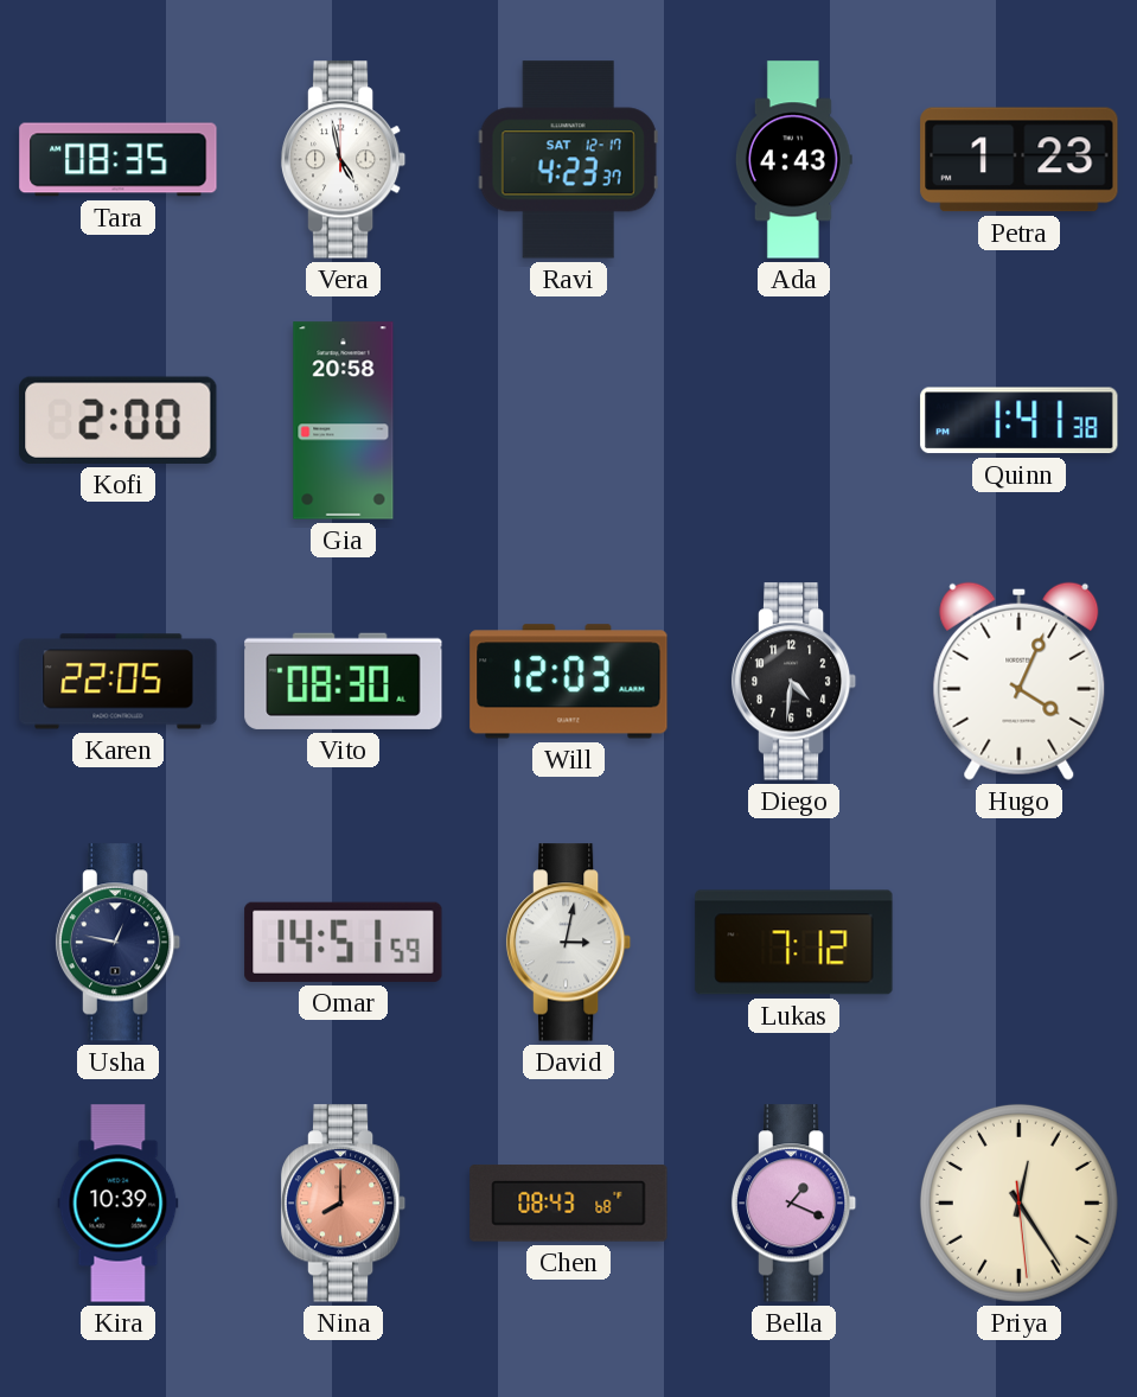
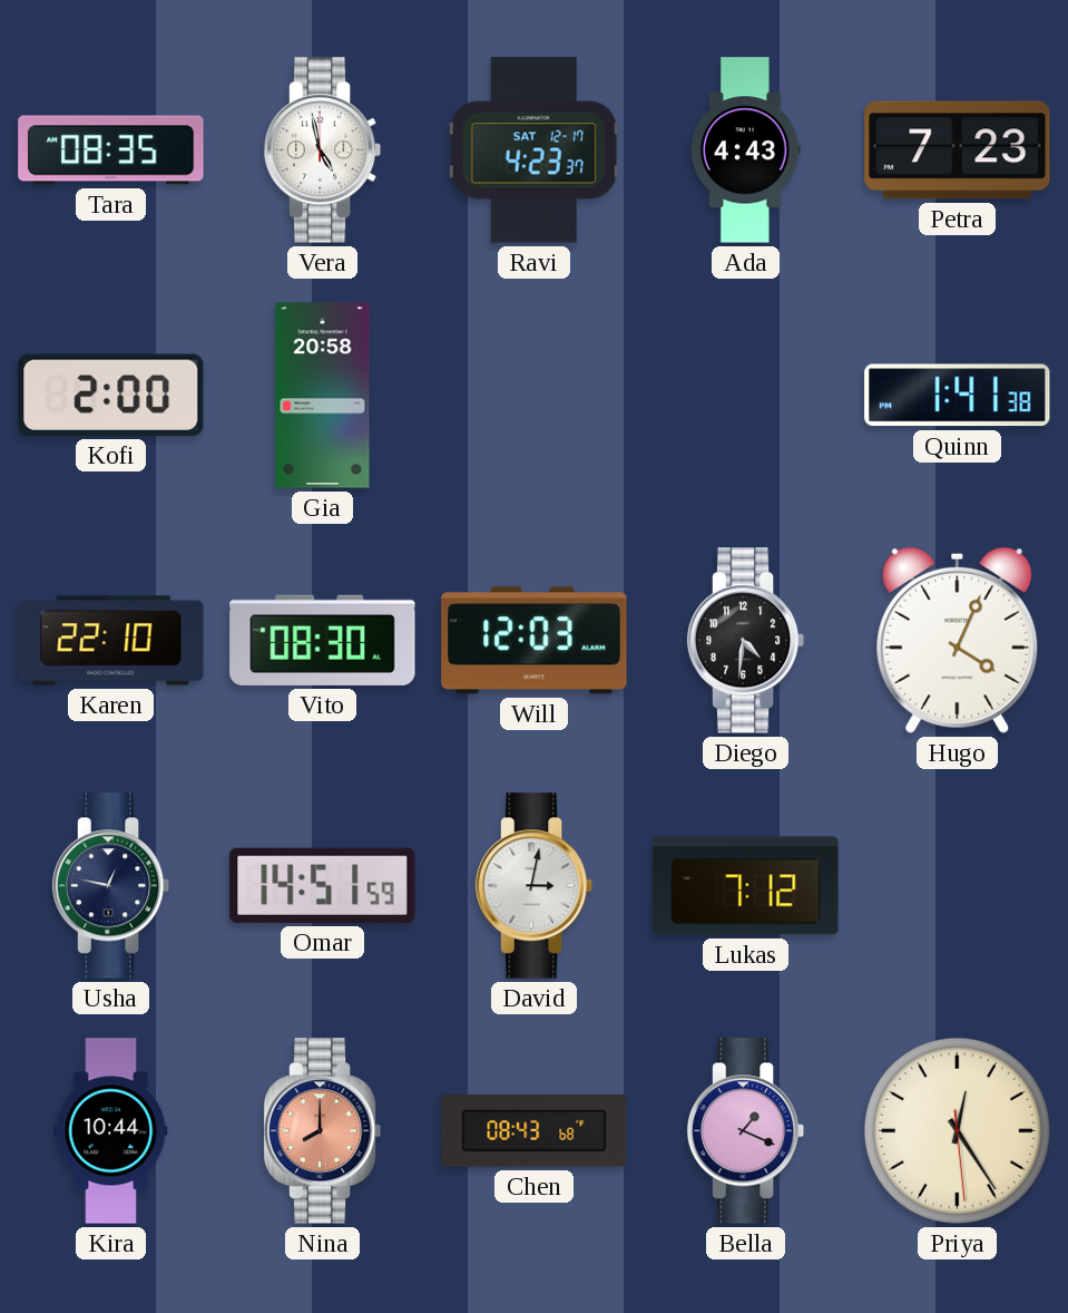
Petra: 1:23 -> 7:23 (958, 150)
Karen: 22:05 -> 22:10 (111, 641)
Kira: 10:39 -> 10:44 (111, 1131)
